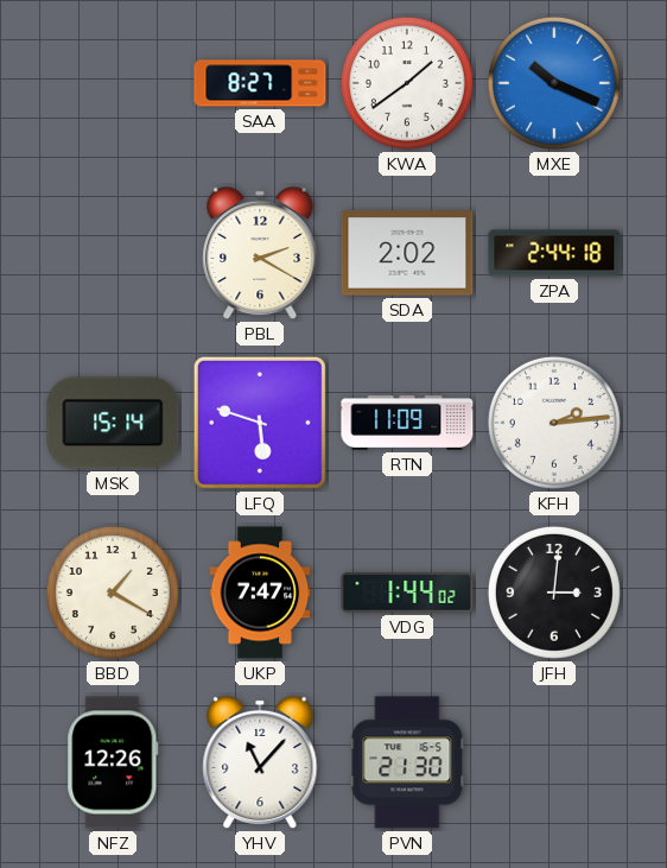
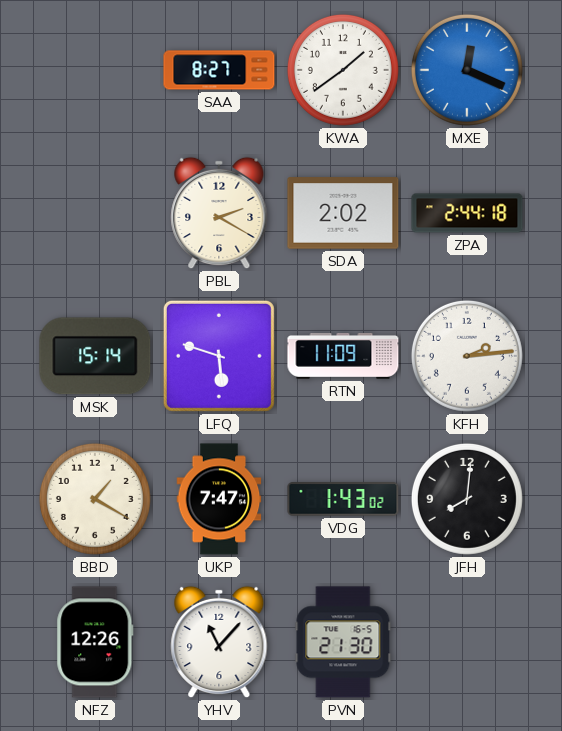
MXE: 10:19 -> 12:19 (467, 70)
VDG: 1:44 -> 1:43 (343, 499)
JFH: 3:01 -> 8:01 (467, 499)
